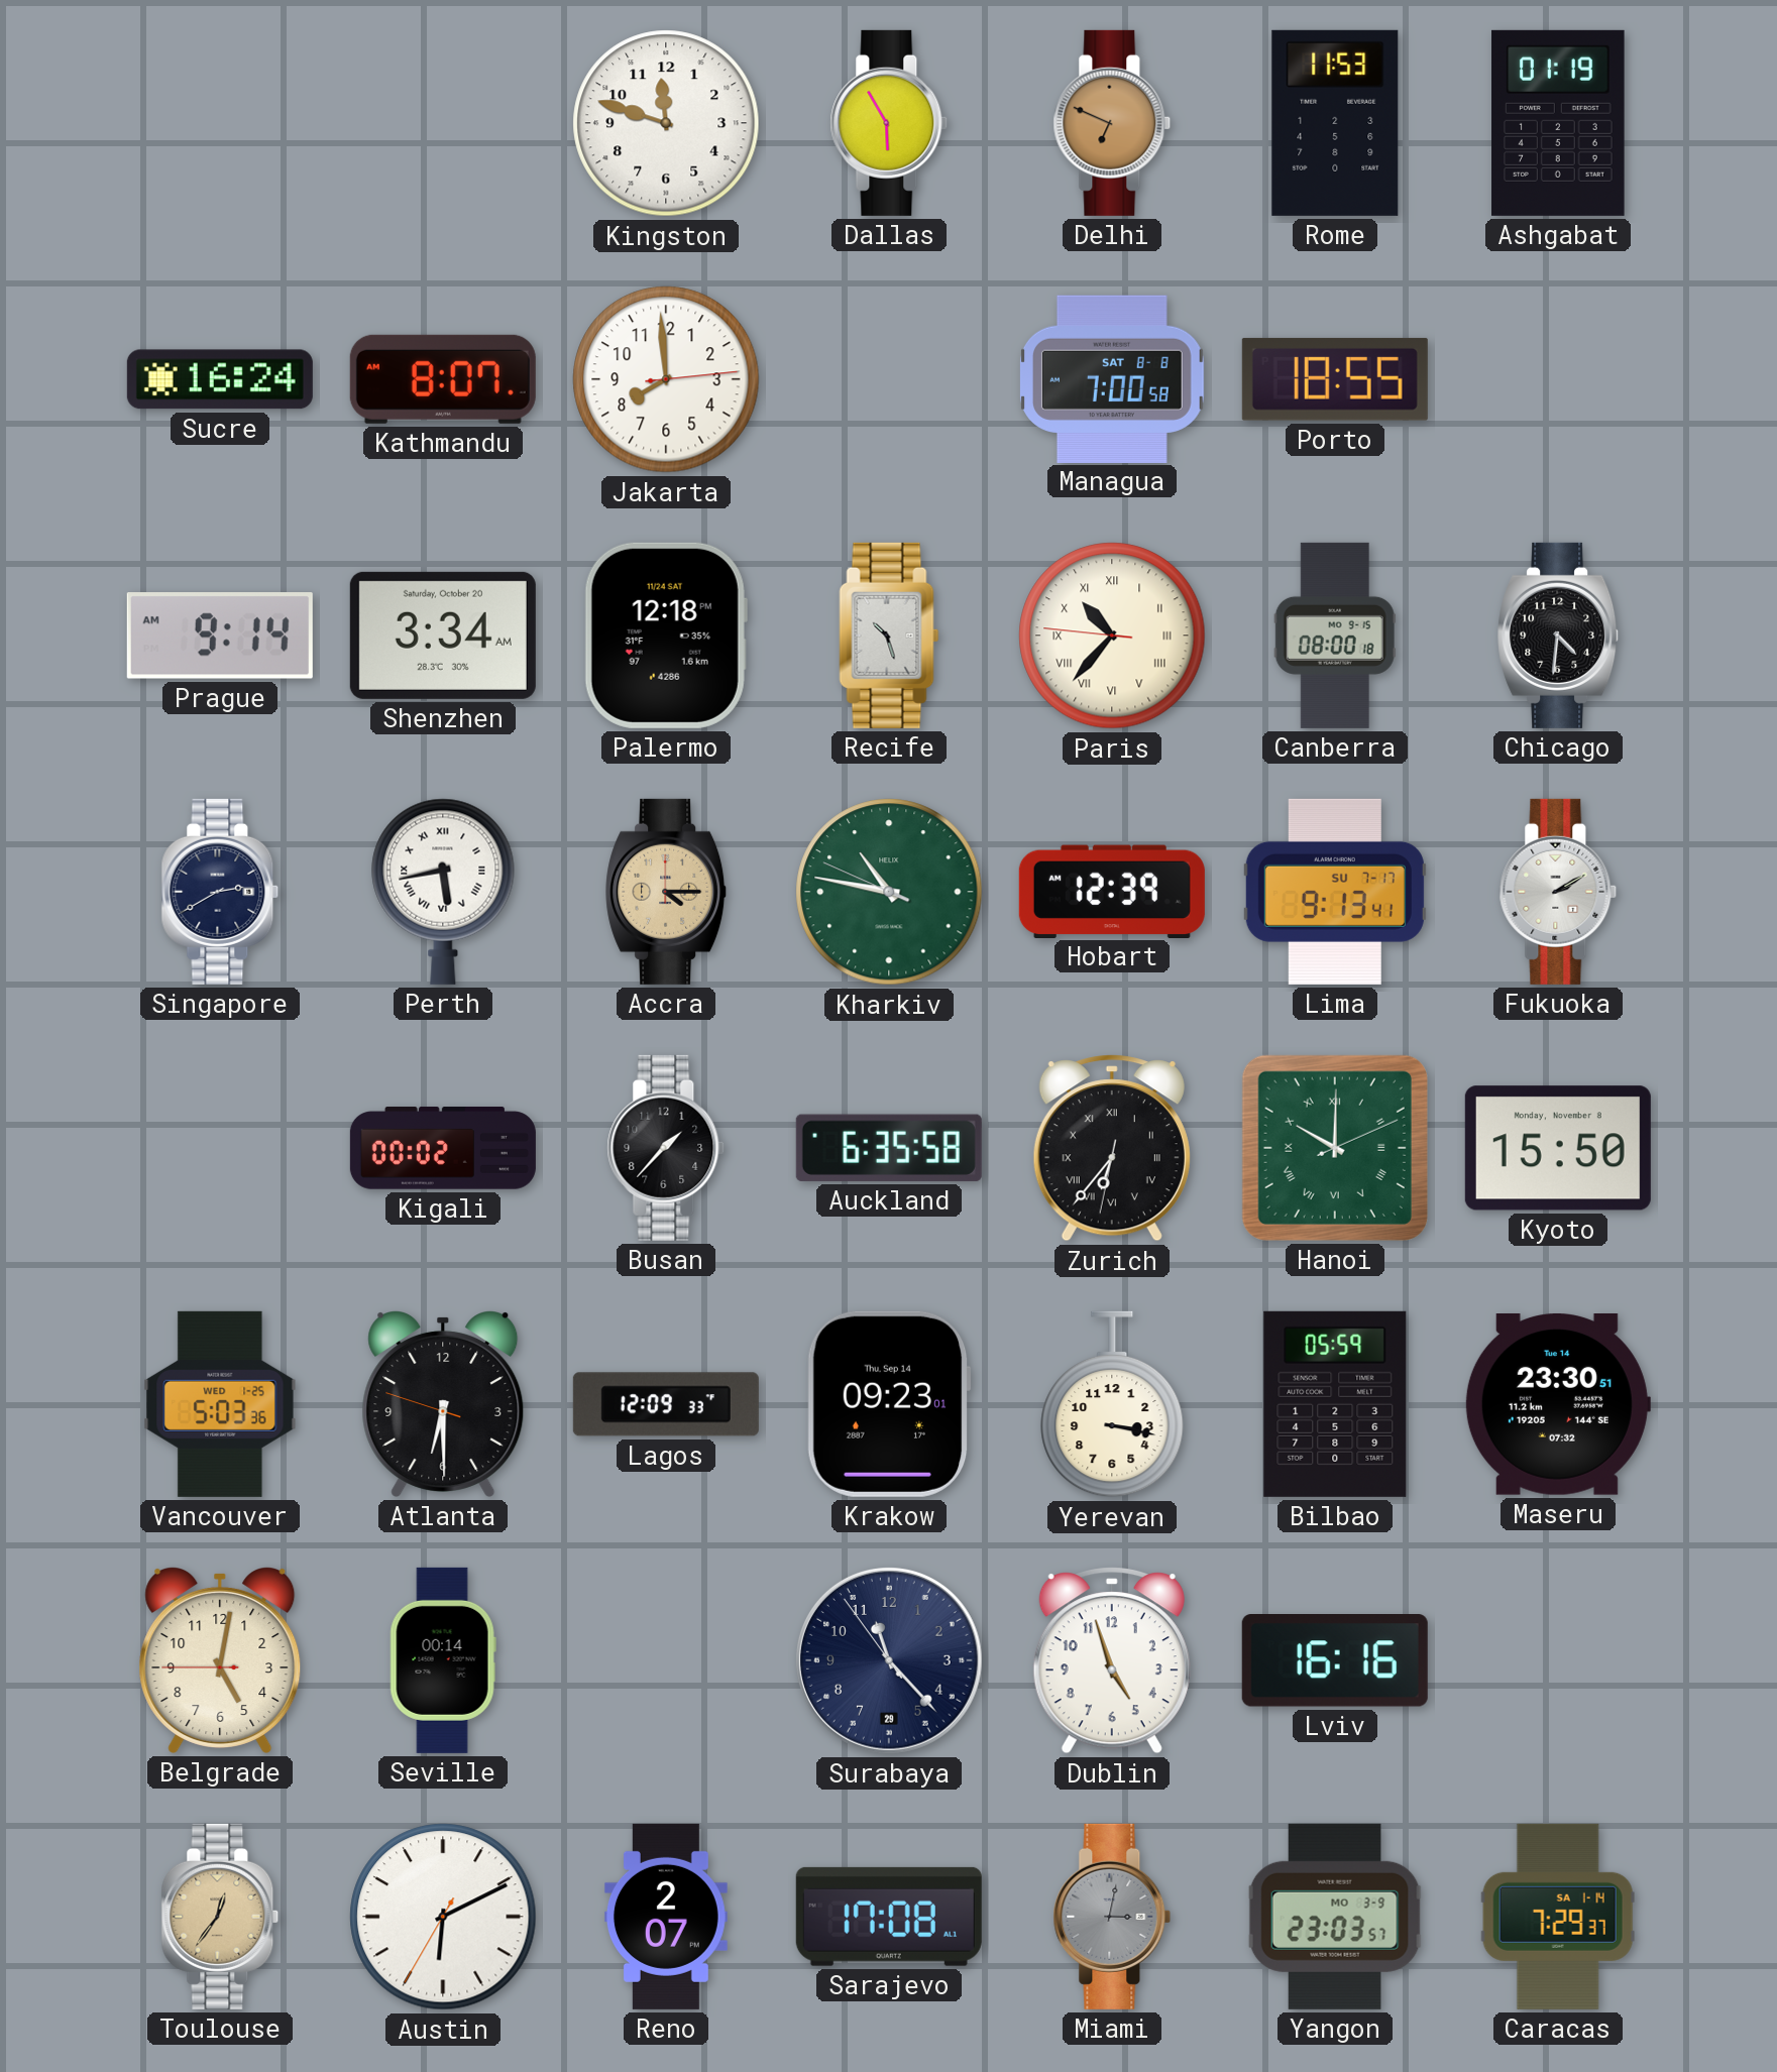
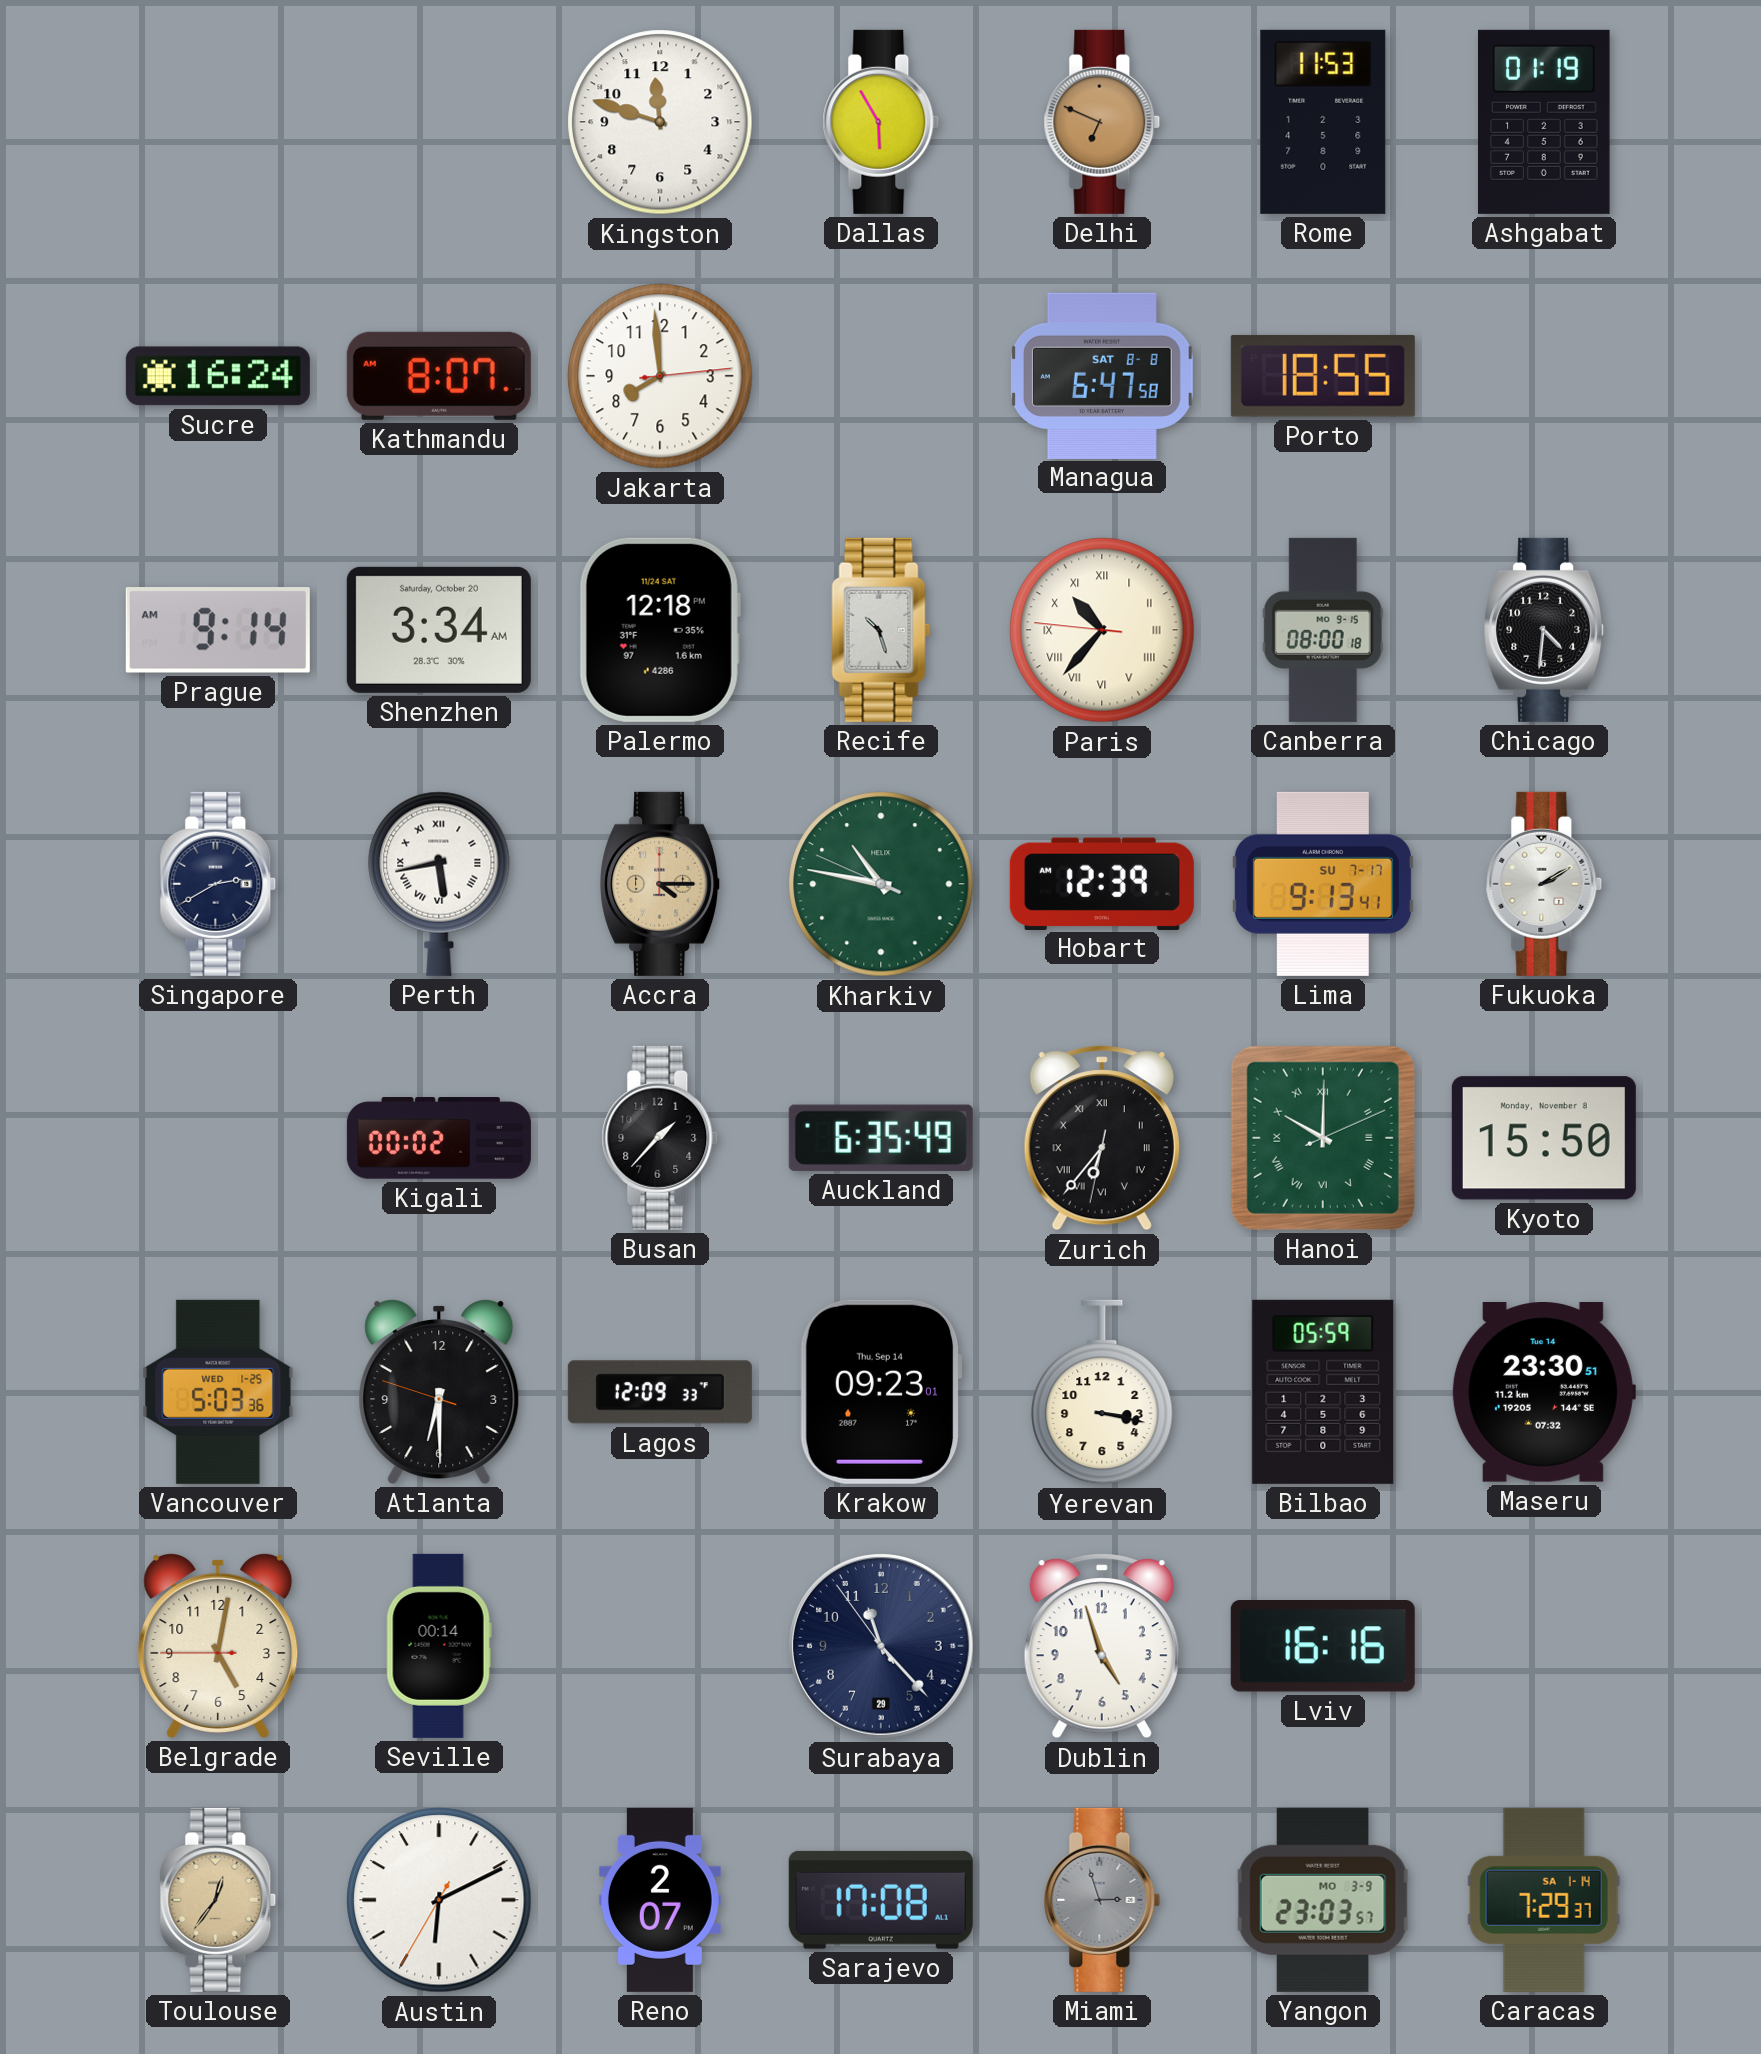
Managua: 7:00 -> 6:47 (1102, 375)
Auckland: 6:35:58 -> 6:35:49 (881, 1138)
Miami: 3:02 -> 2:57 (1102, 1900)
